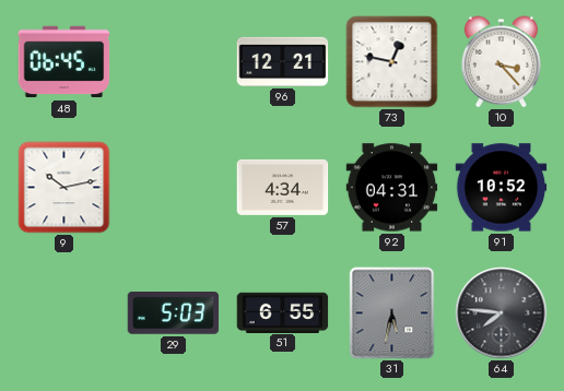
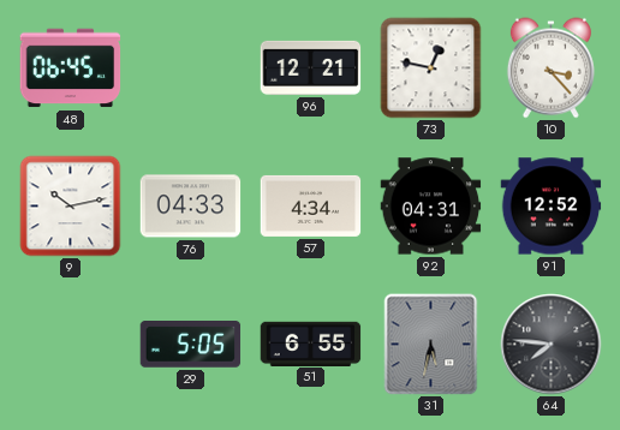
76: none -> 04:33 (191, 207)
91: 10:52 -> 12:52 (552, 207)
29: 5:03 -> 5:05 (191, 345)
